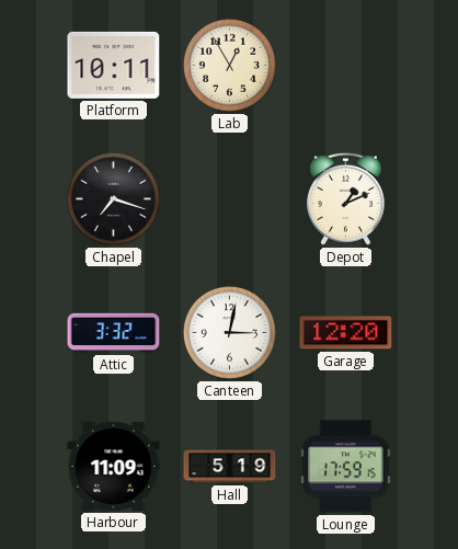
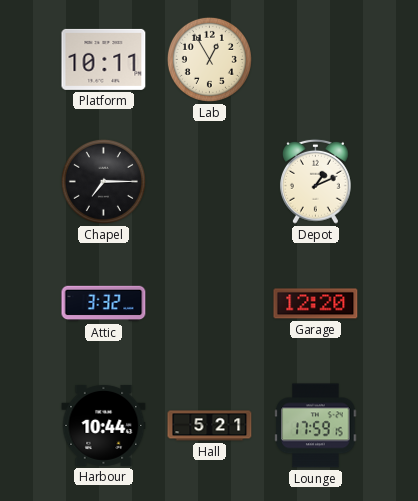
Chapel: 7:18 -> 7:15 (103, 181)
Canteen: 3:02 -> none (229, 332)
Harbour: 11:09 -> 10:44 (104, 425)
Hall: 5:19 -> 5:21 (210, 426)
